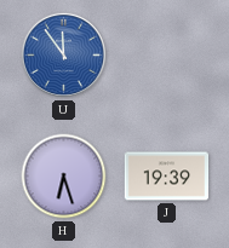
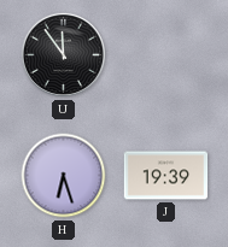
U dial: blue -> black (63, 54)
